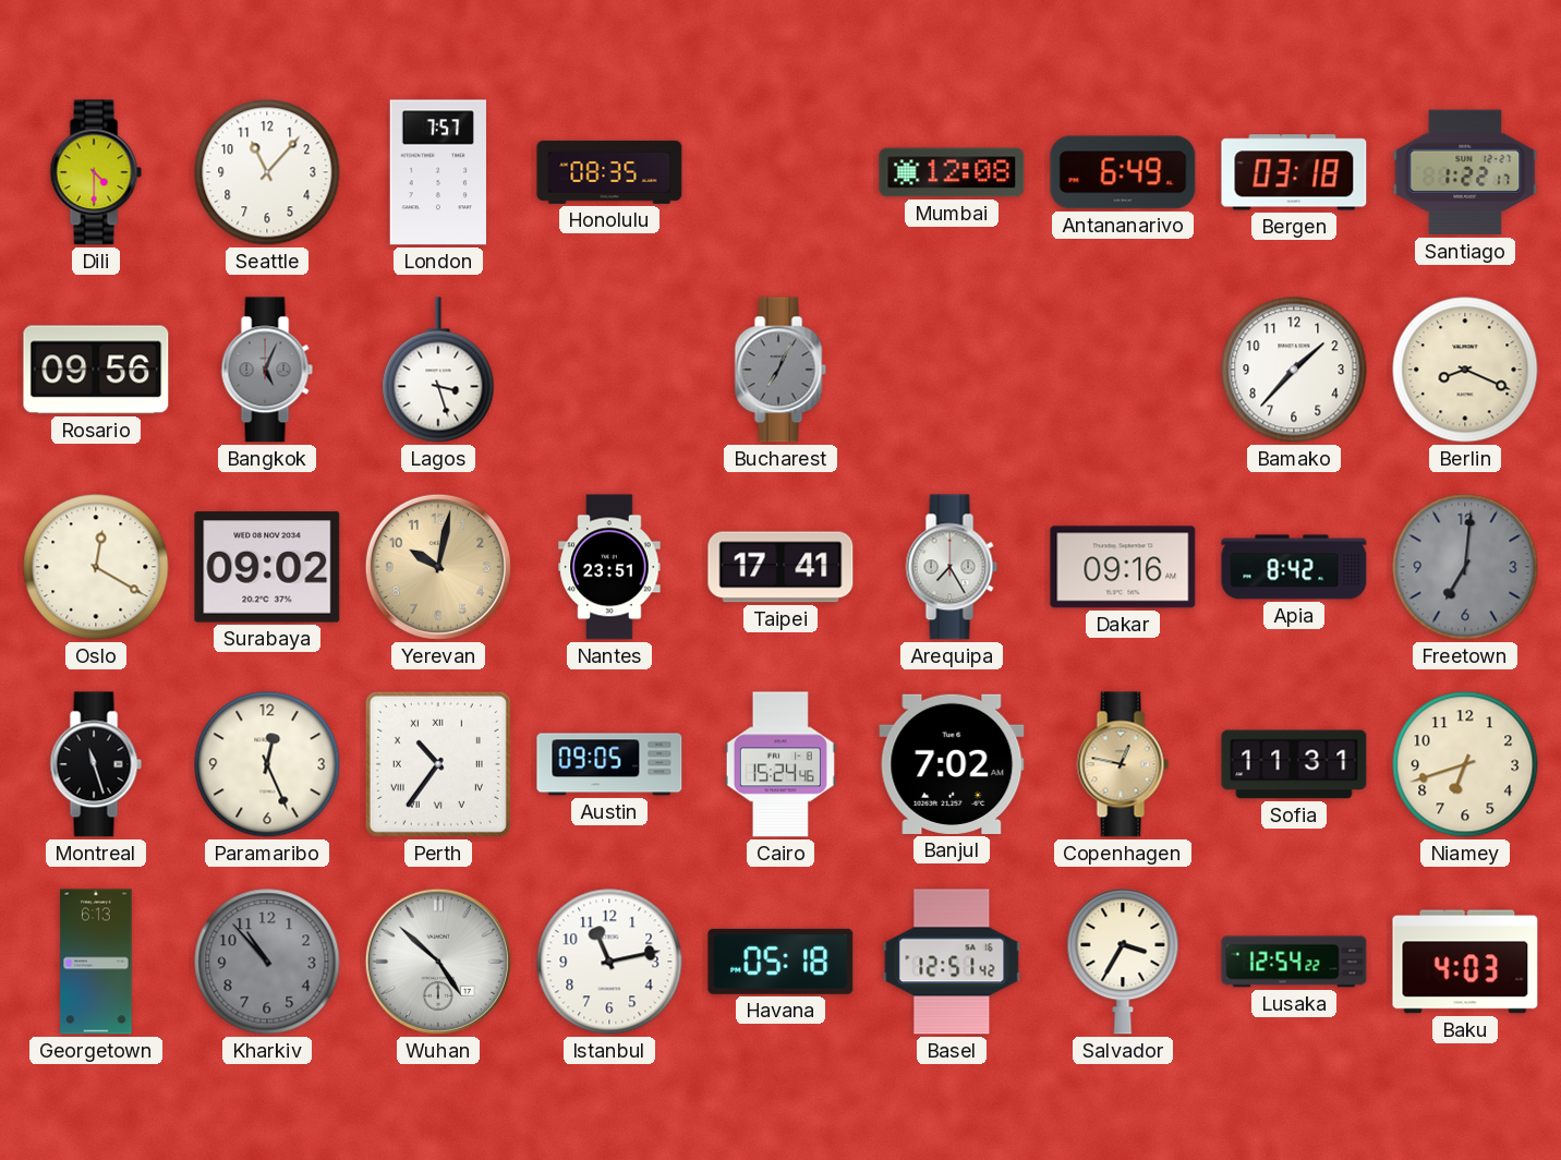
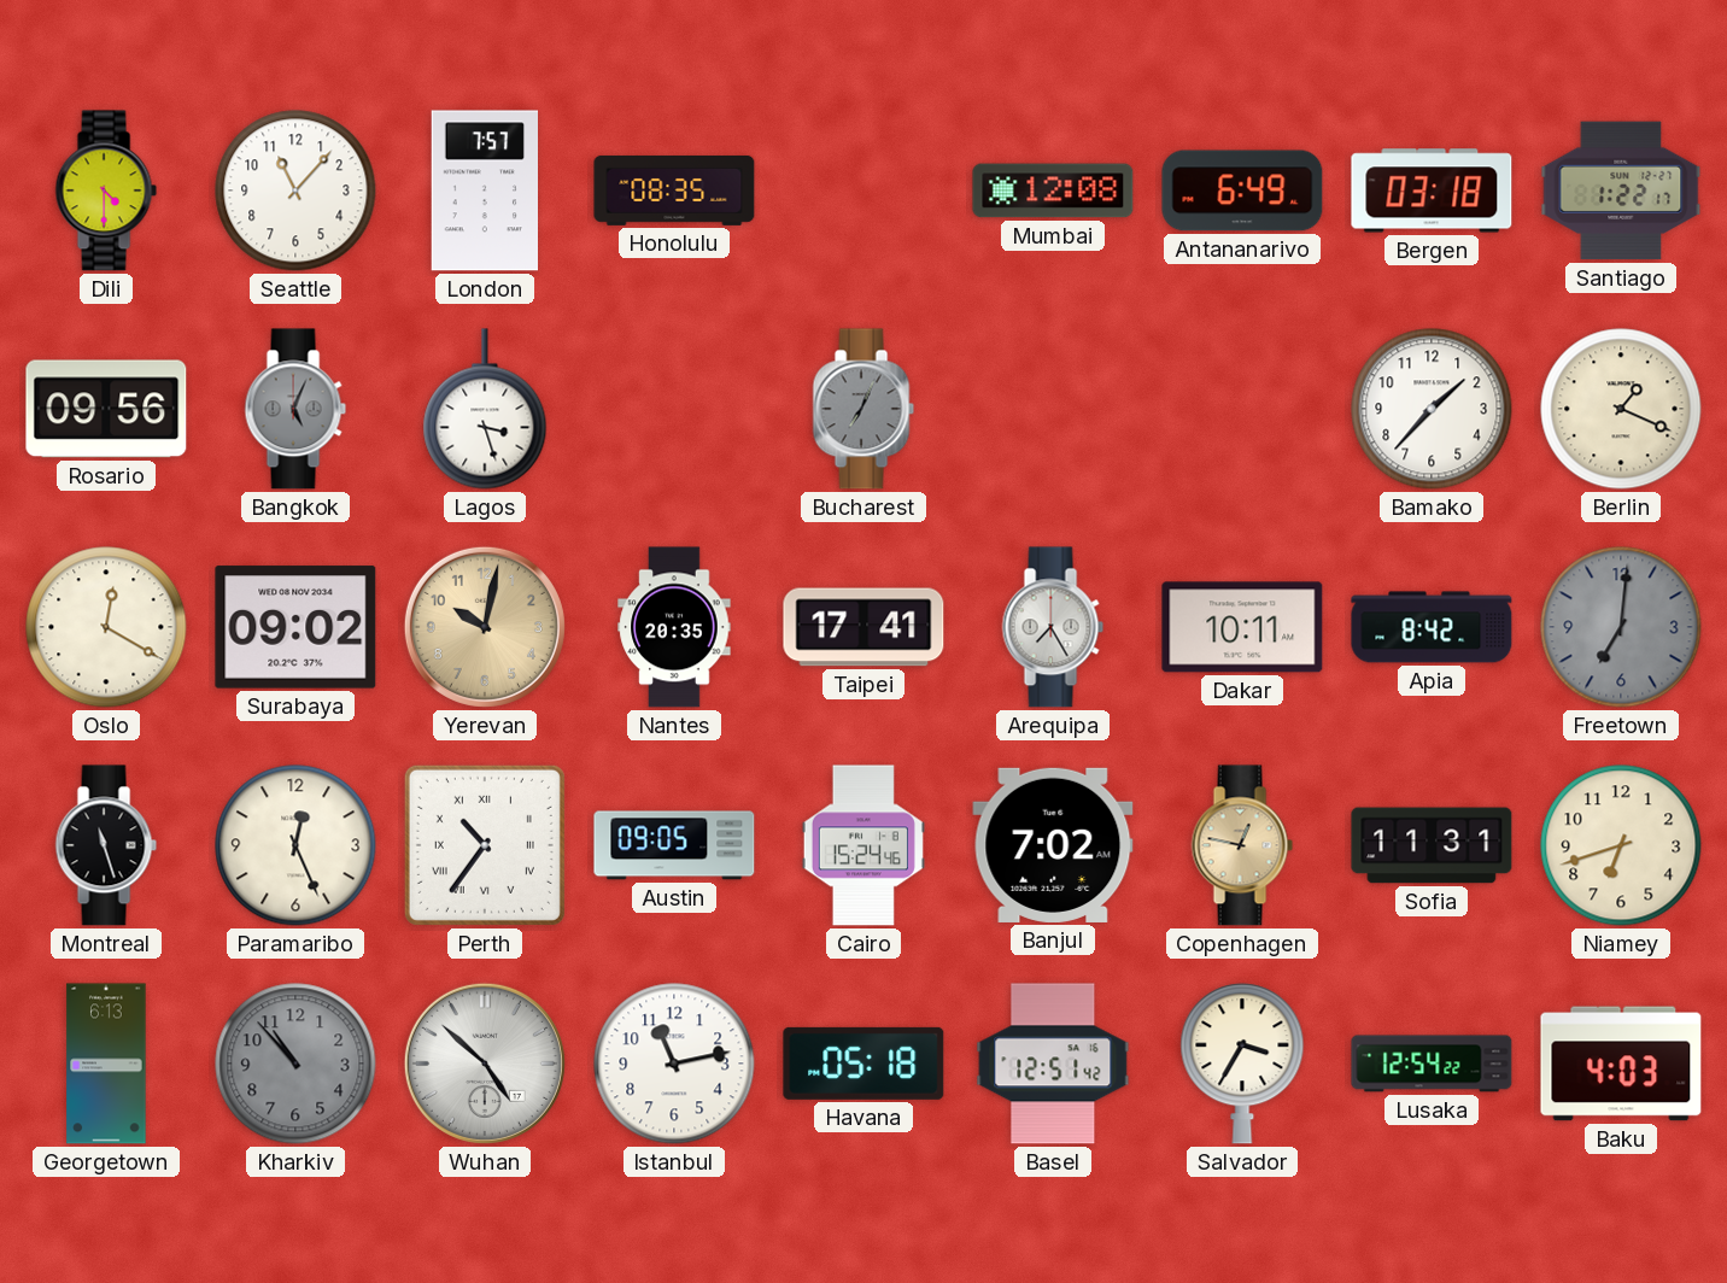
Berlin: 8:19 -> 1:19 (1621, 409)
Nantes: 23:51 -> 20:35 (674, 627)
Dakar: 09:16 -> 10:11 (1242, 627)
